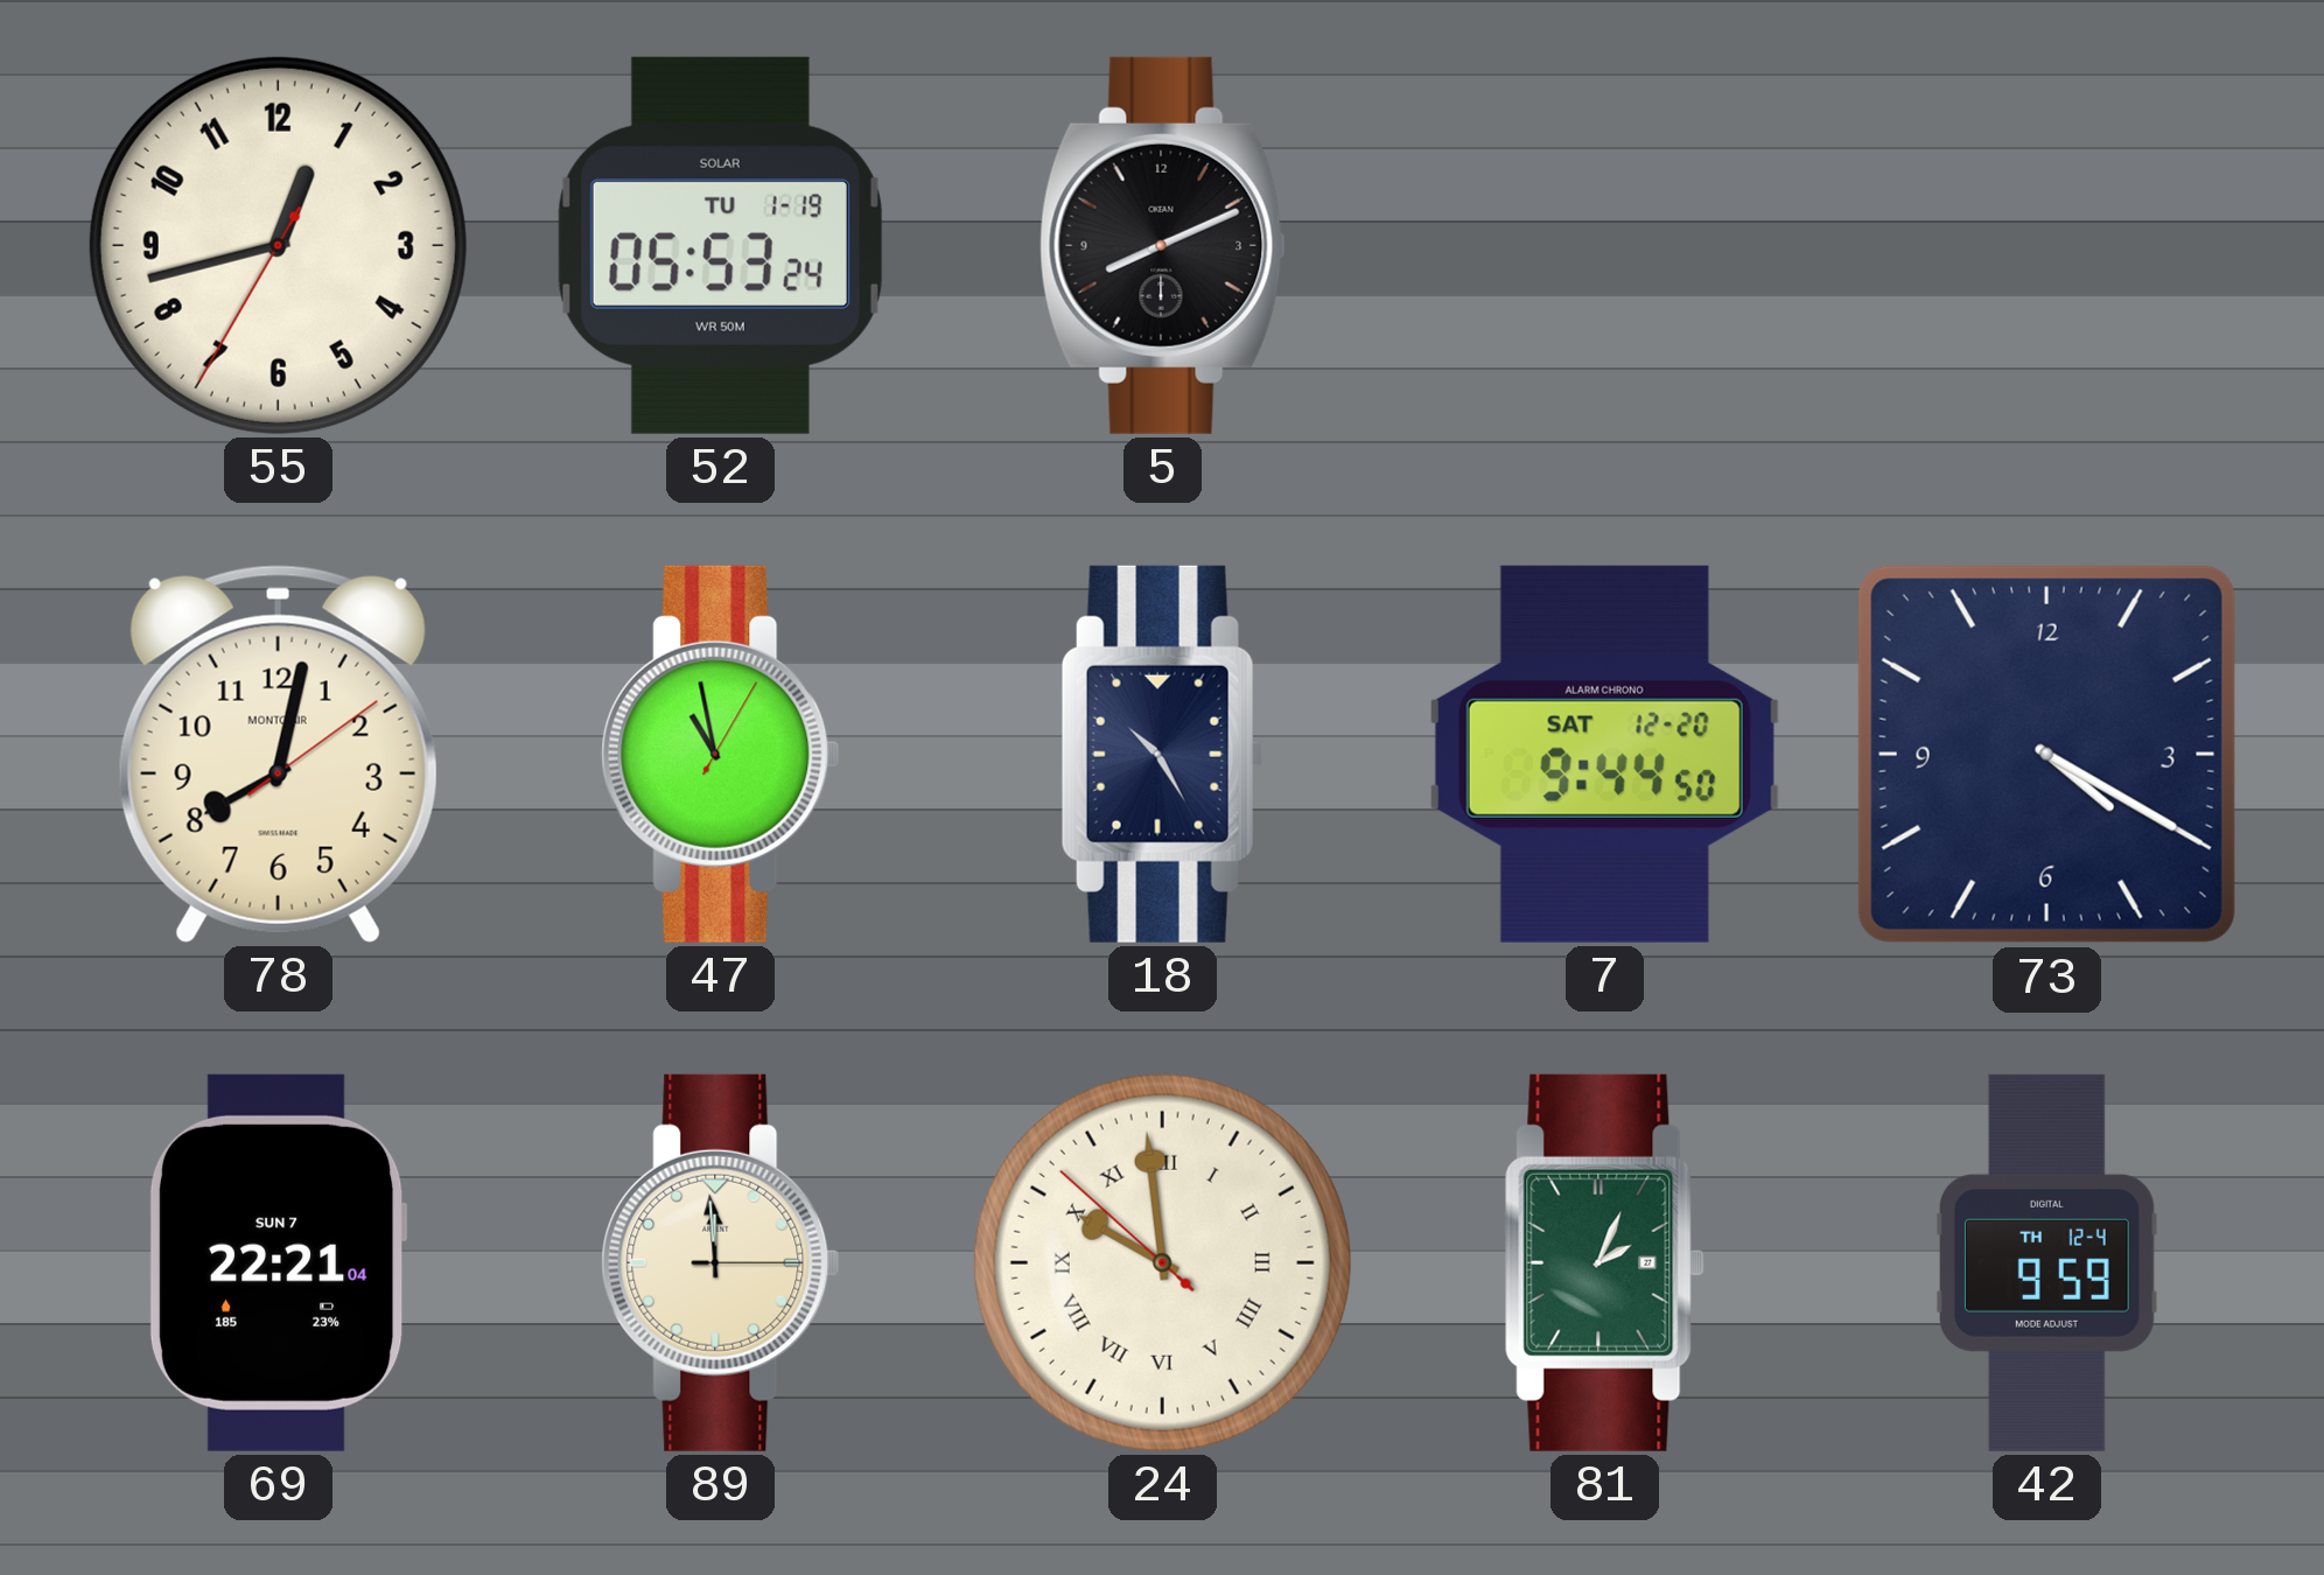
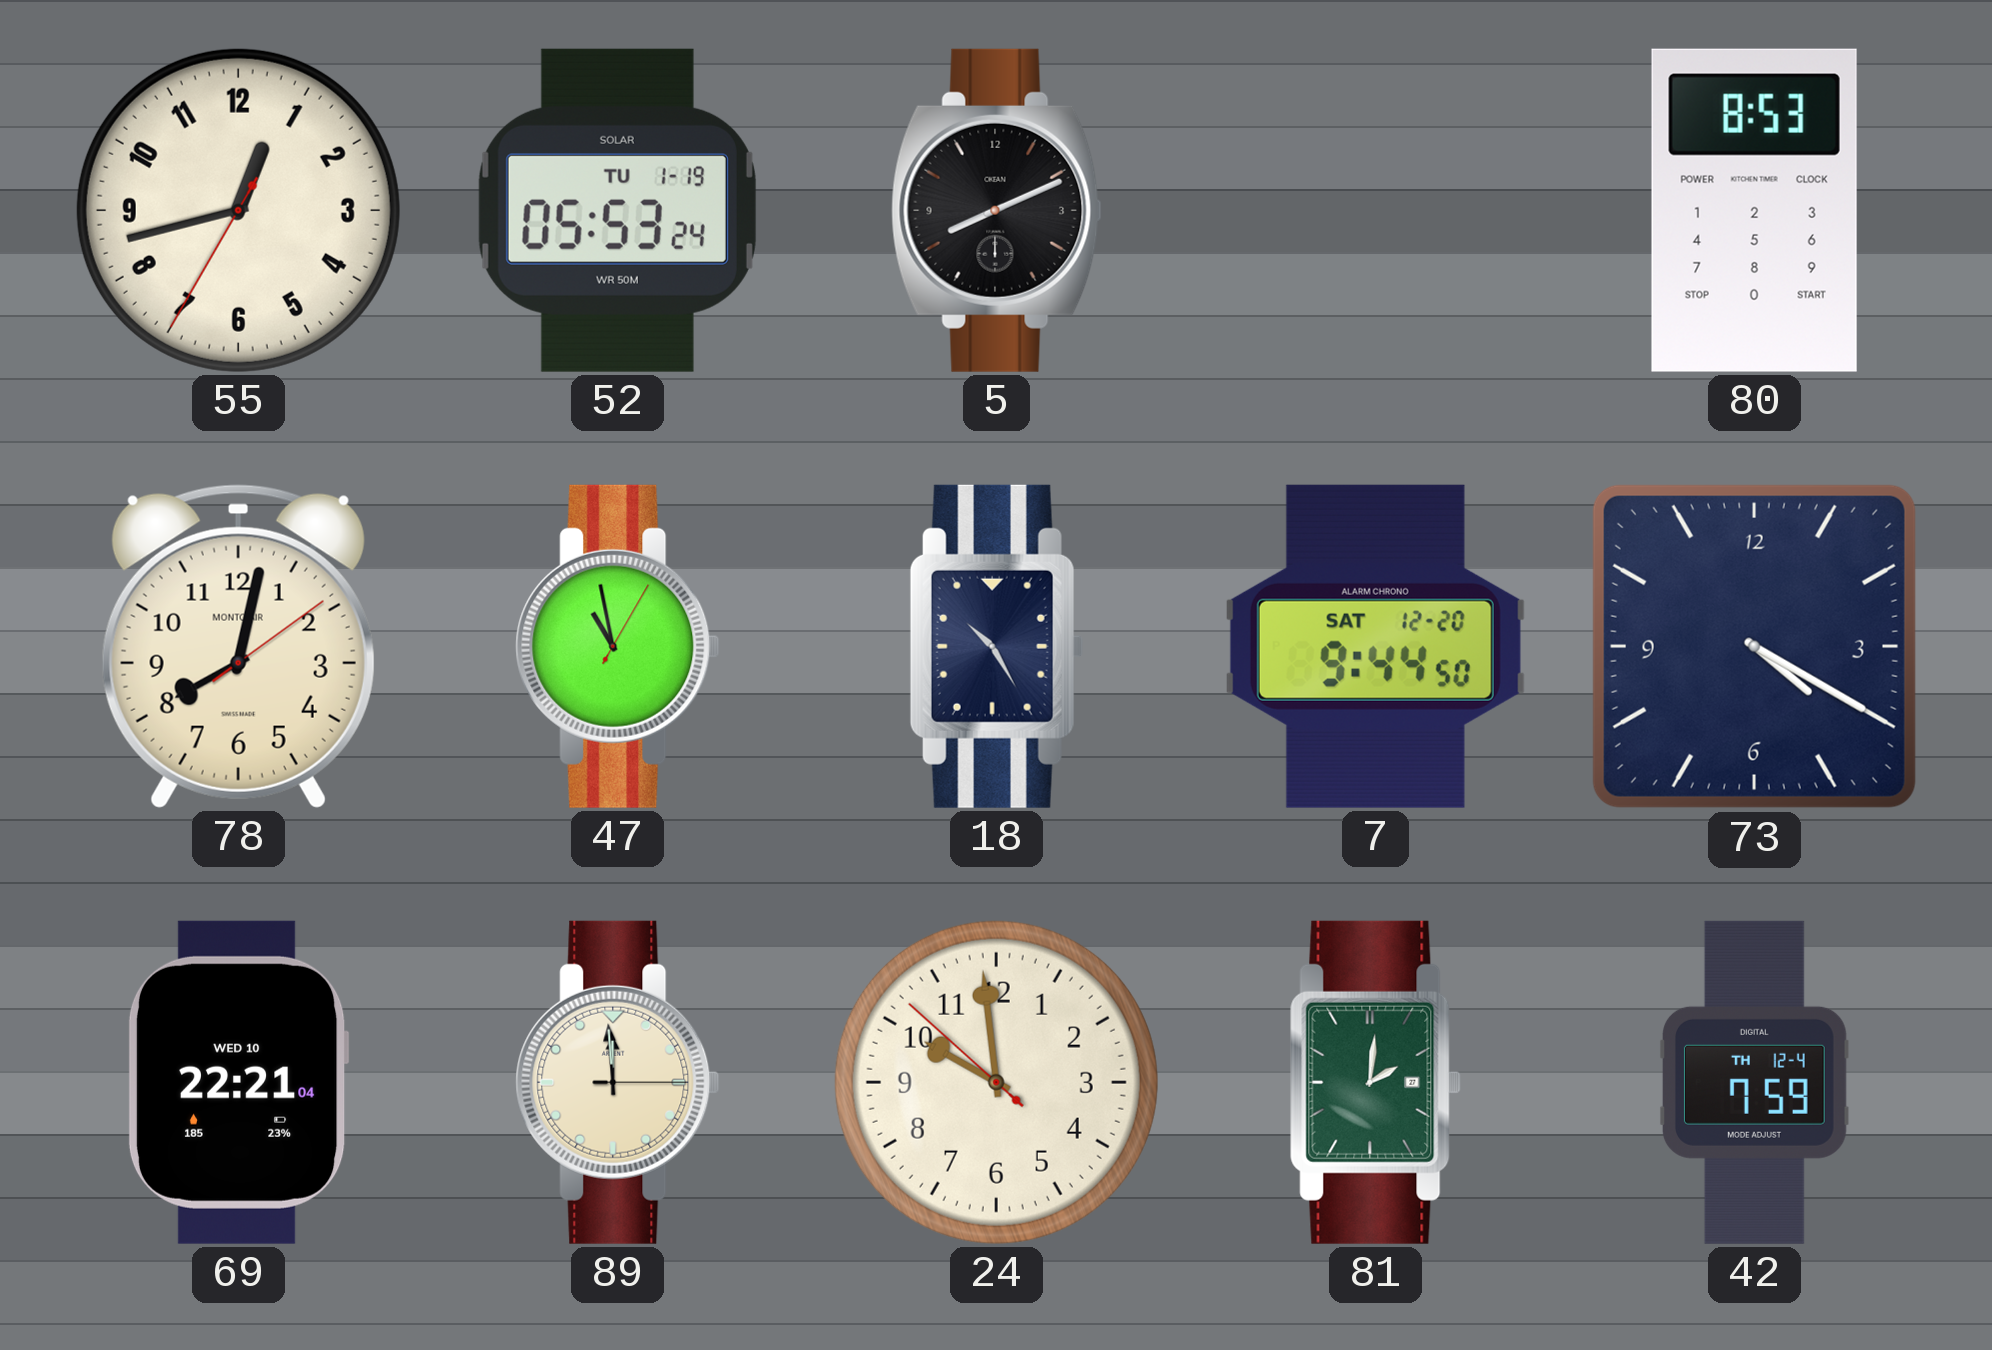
80: none -> 8:53 (1754, 210)
69 date: SUN 7 -> WED 10 (238, 1082)
24 numerals: Roman -> Arabic (996, 1082)
81: 2:04 -> 2:01 (1376, 1082)
42: 9:59 -> 7:59 (1754, 1082)
